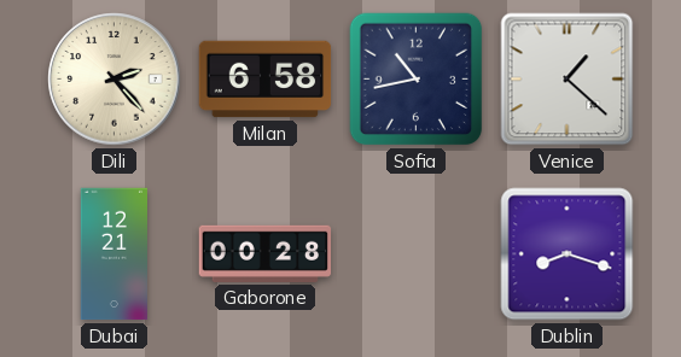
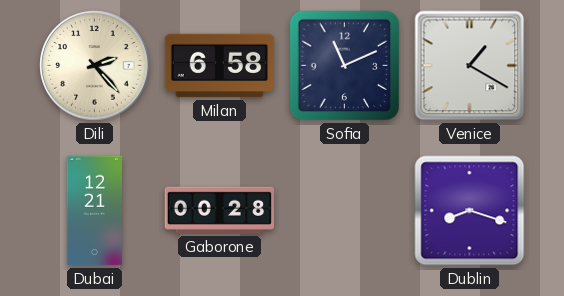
Sofia: 10:43 -> 11:11 (345, 66)
Venice: 1:22 -> 1:20 (470, 66)
